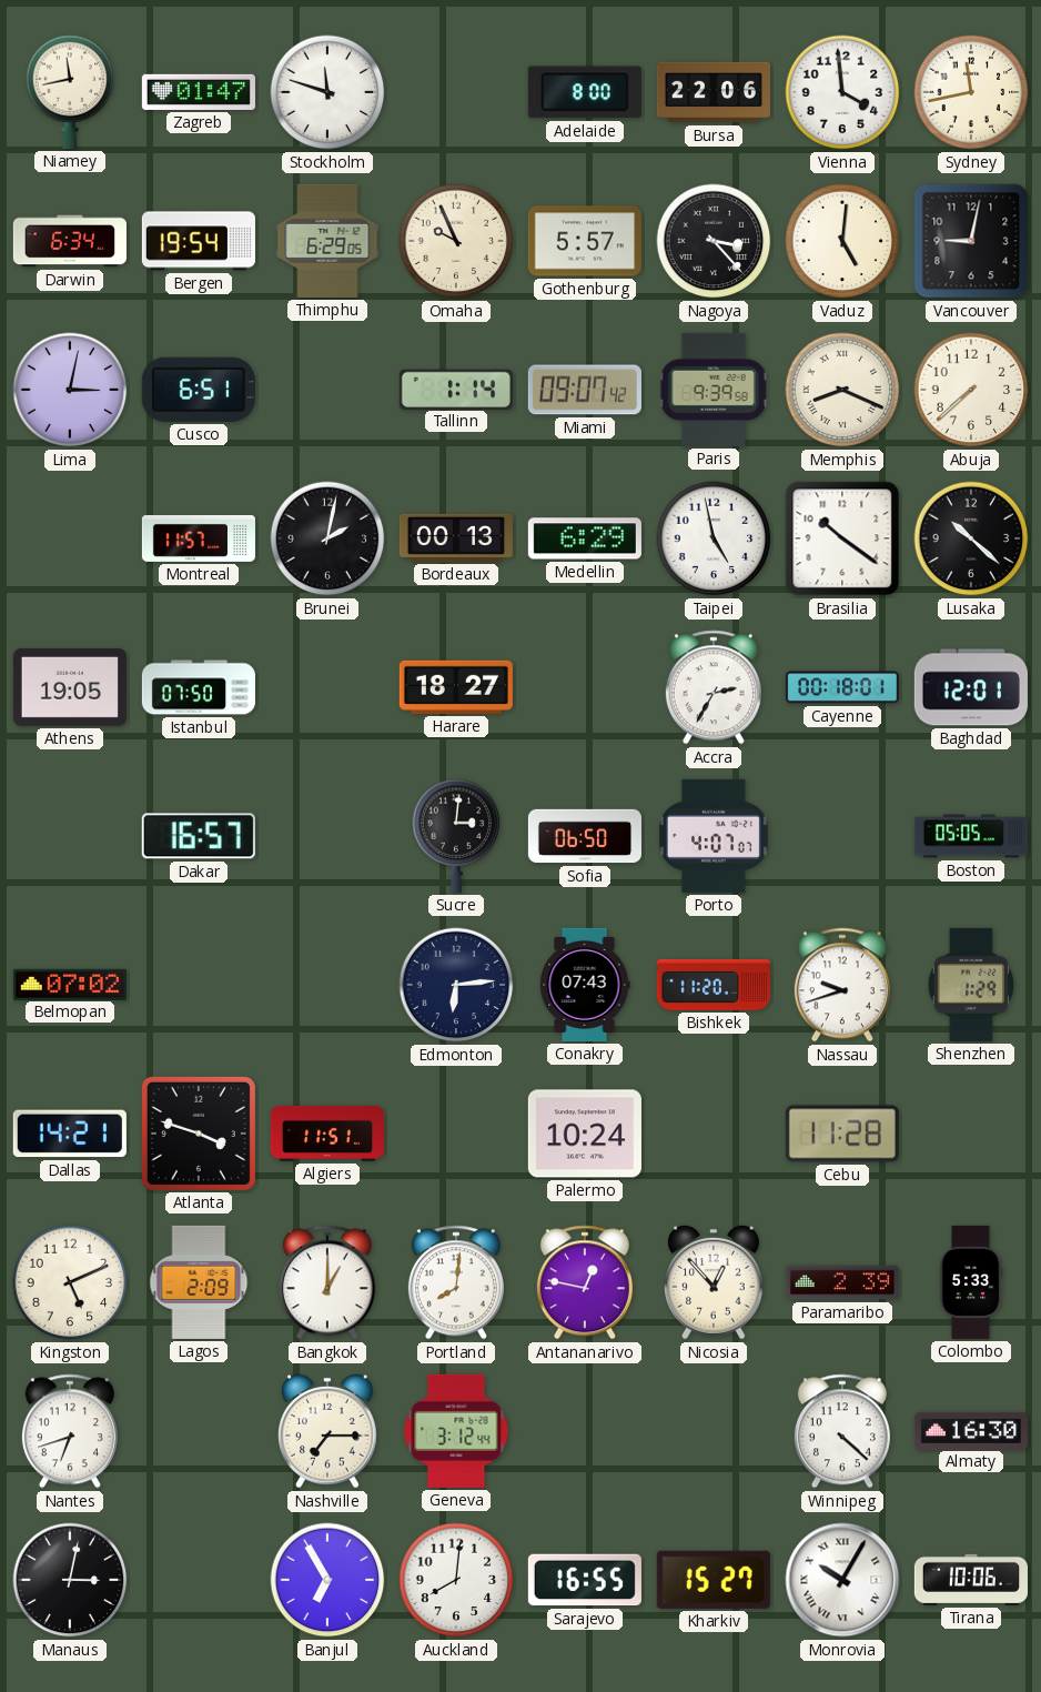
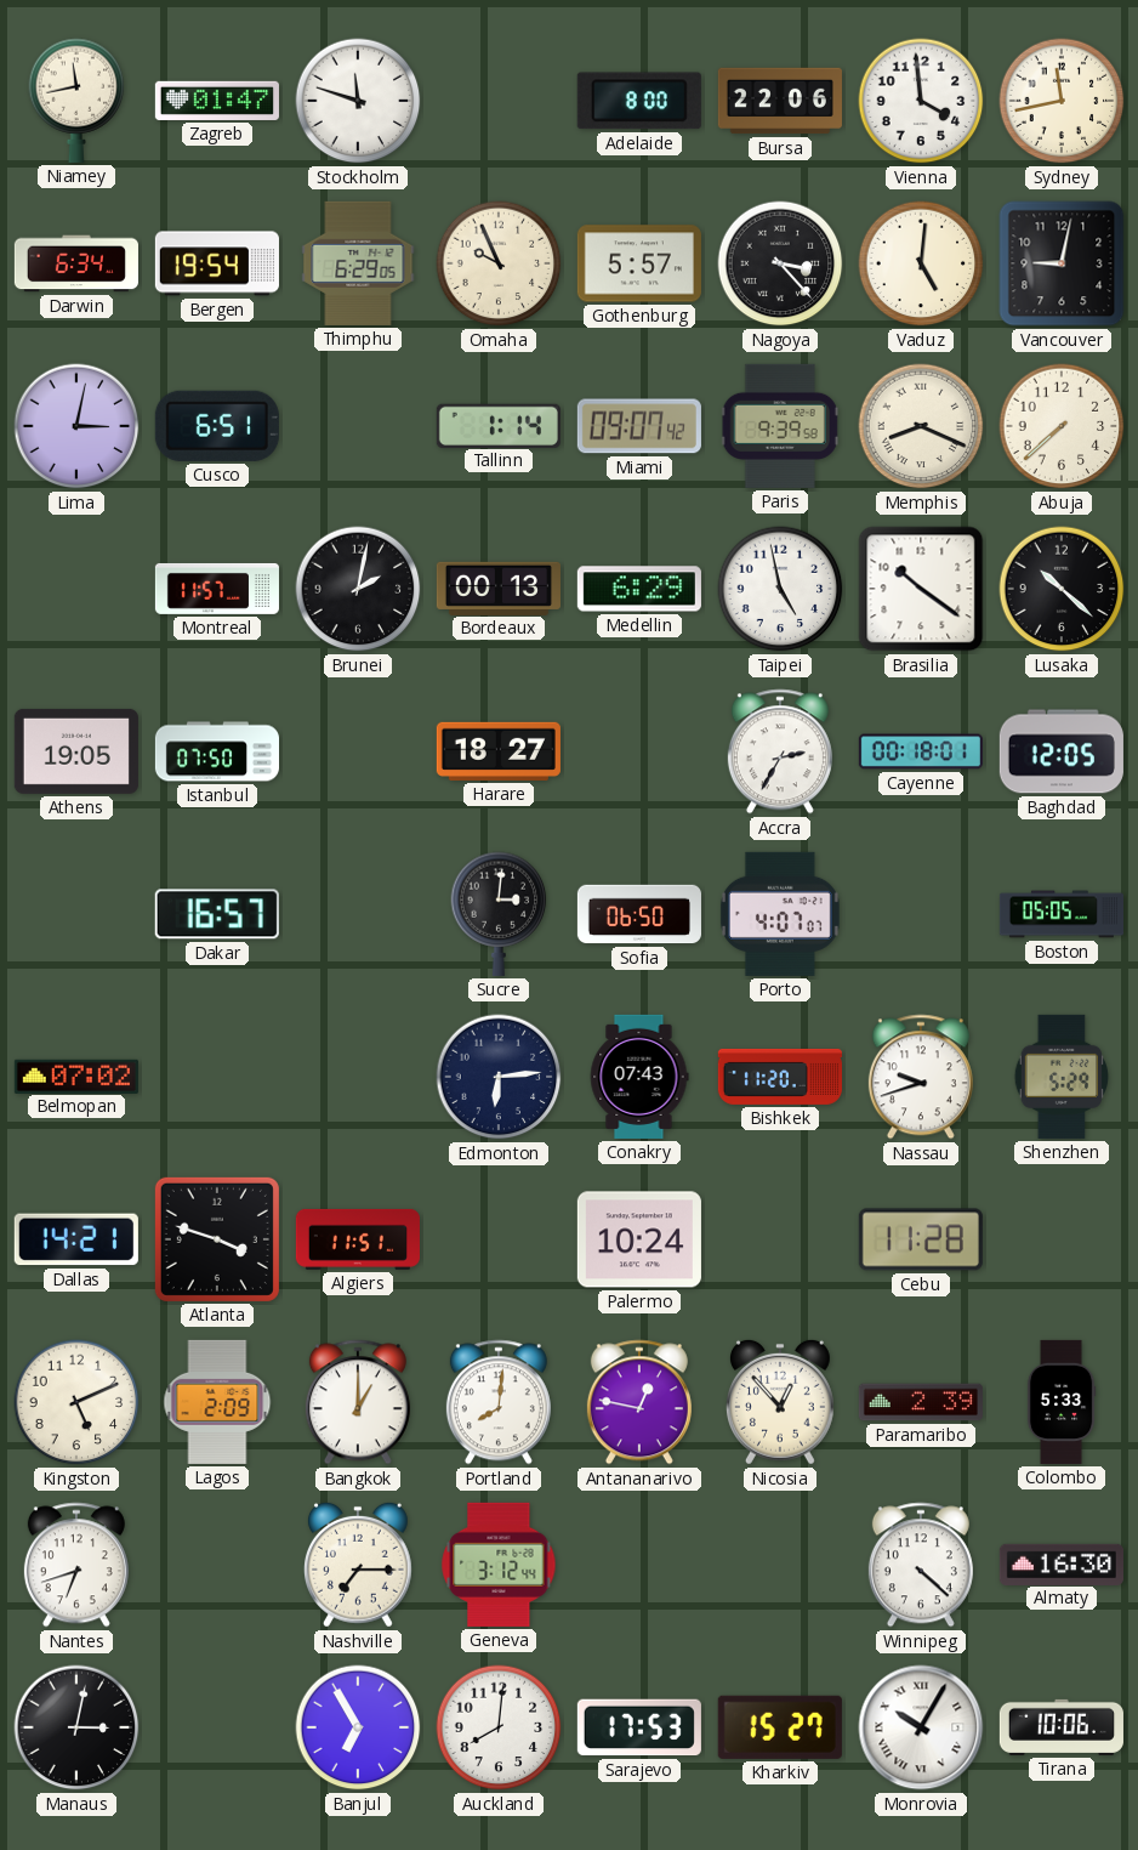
Baghdad: 12:01 -> 12:05 (1062, 751)
Shenzhen: 1:29 -> 5:29 (1060, 1077)
Sarajevo: 16:55 -> 17:53 (639, 1727)
